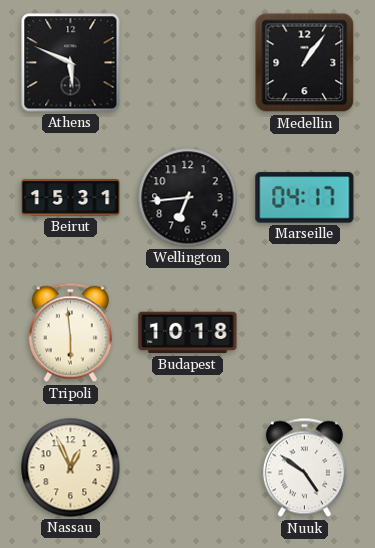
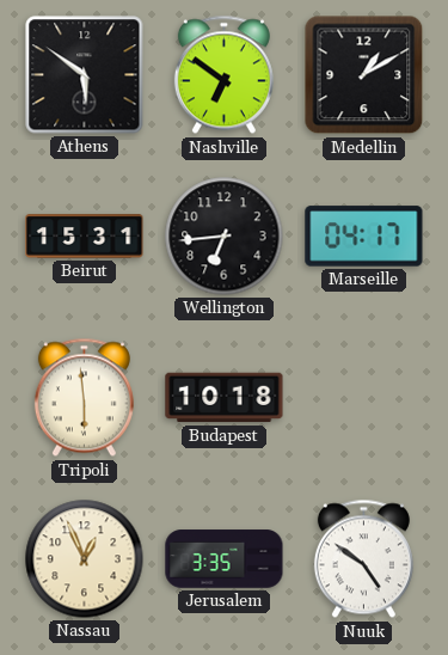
Athens: 5:49 -> 5:51 (85, 75)
Nashville: none -> 6:51 (223, 75)
Medellin: 1:06 -> 1:10 (364, 75)
Jerusalem: none -> 3:35 (225, 559)
